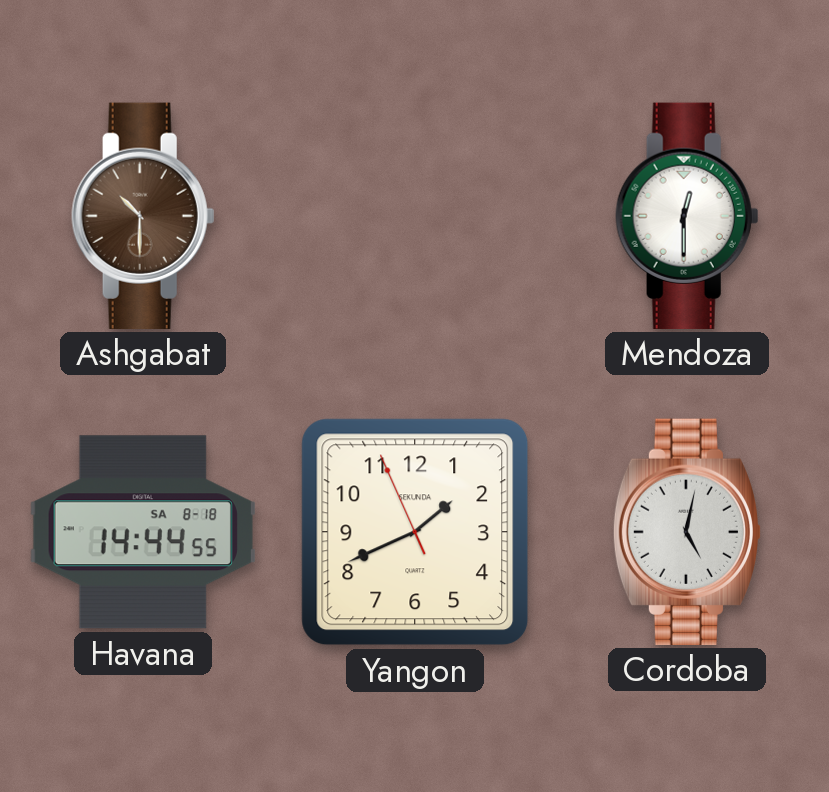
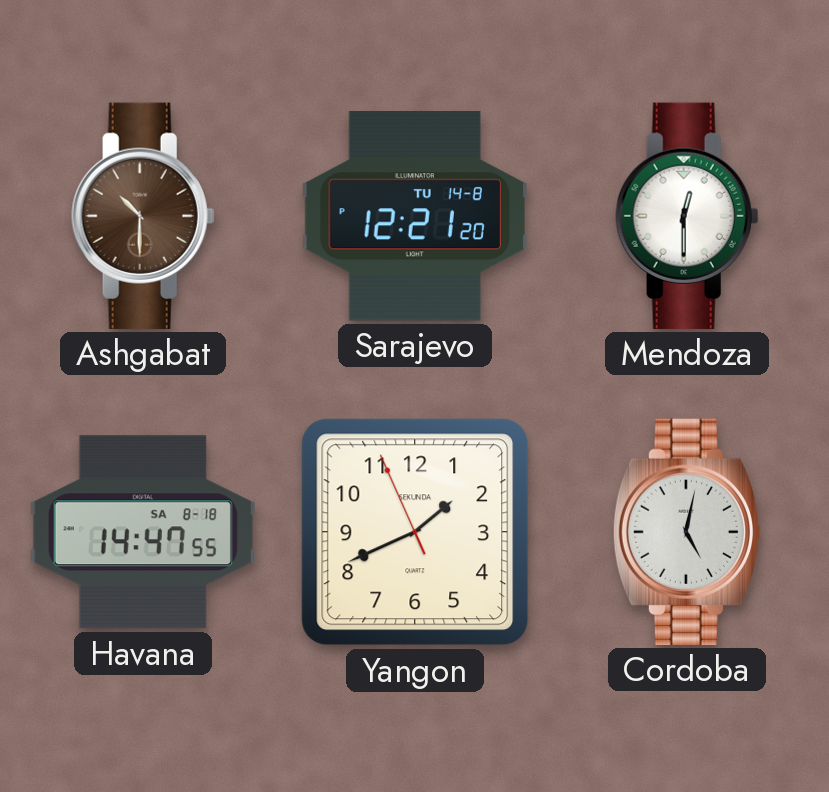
Sarajevo: none -> 12:21 (415, 216)
Havana: 14:44 -> 14:47 (143, 532)
